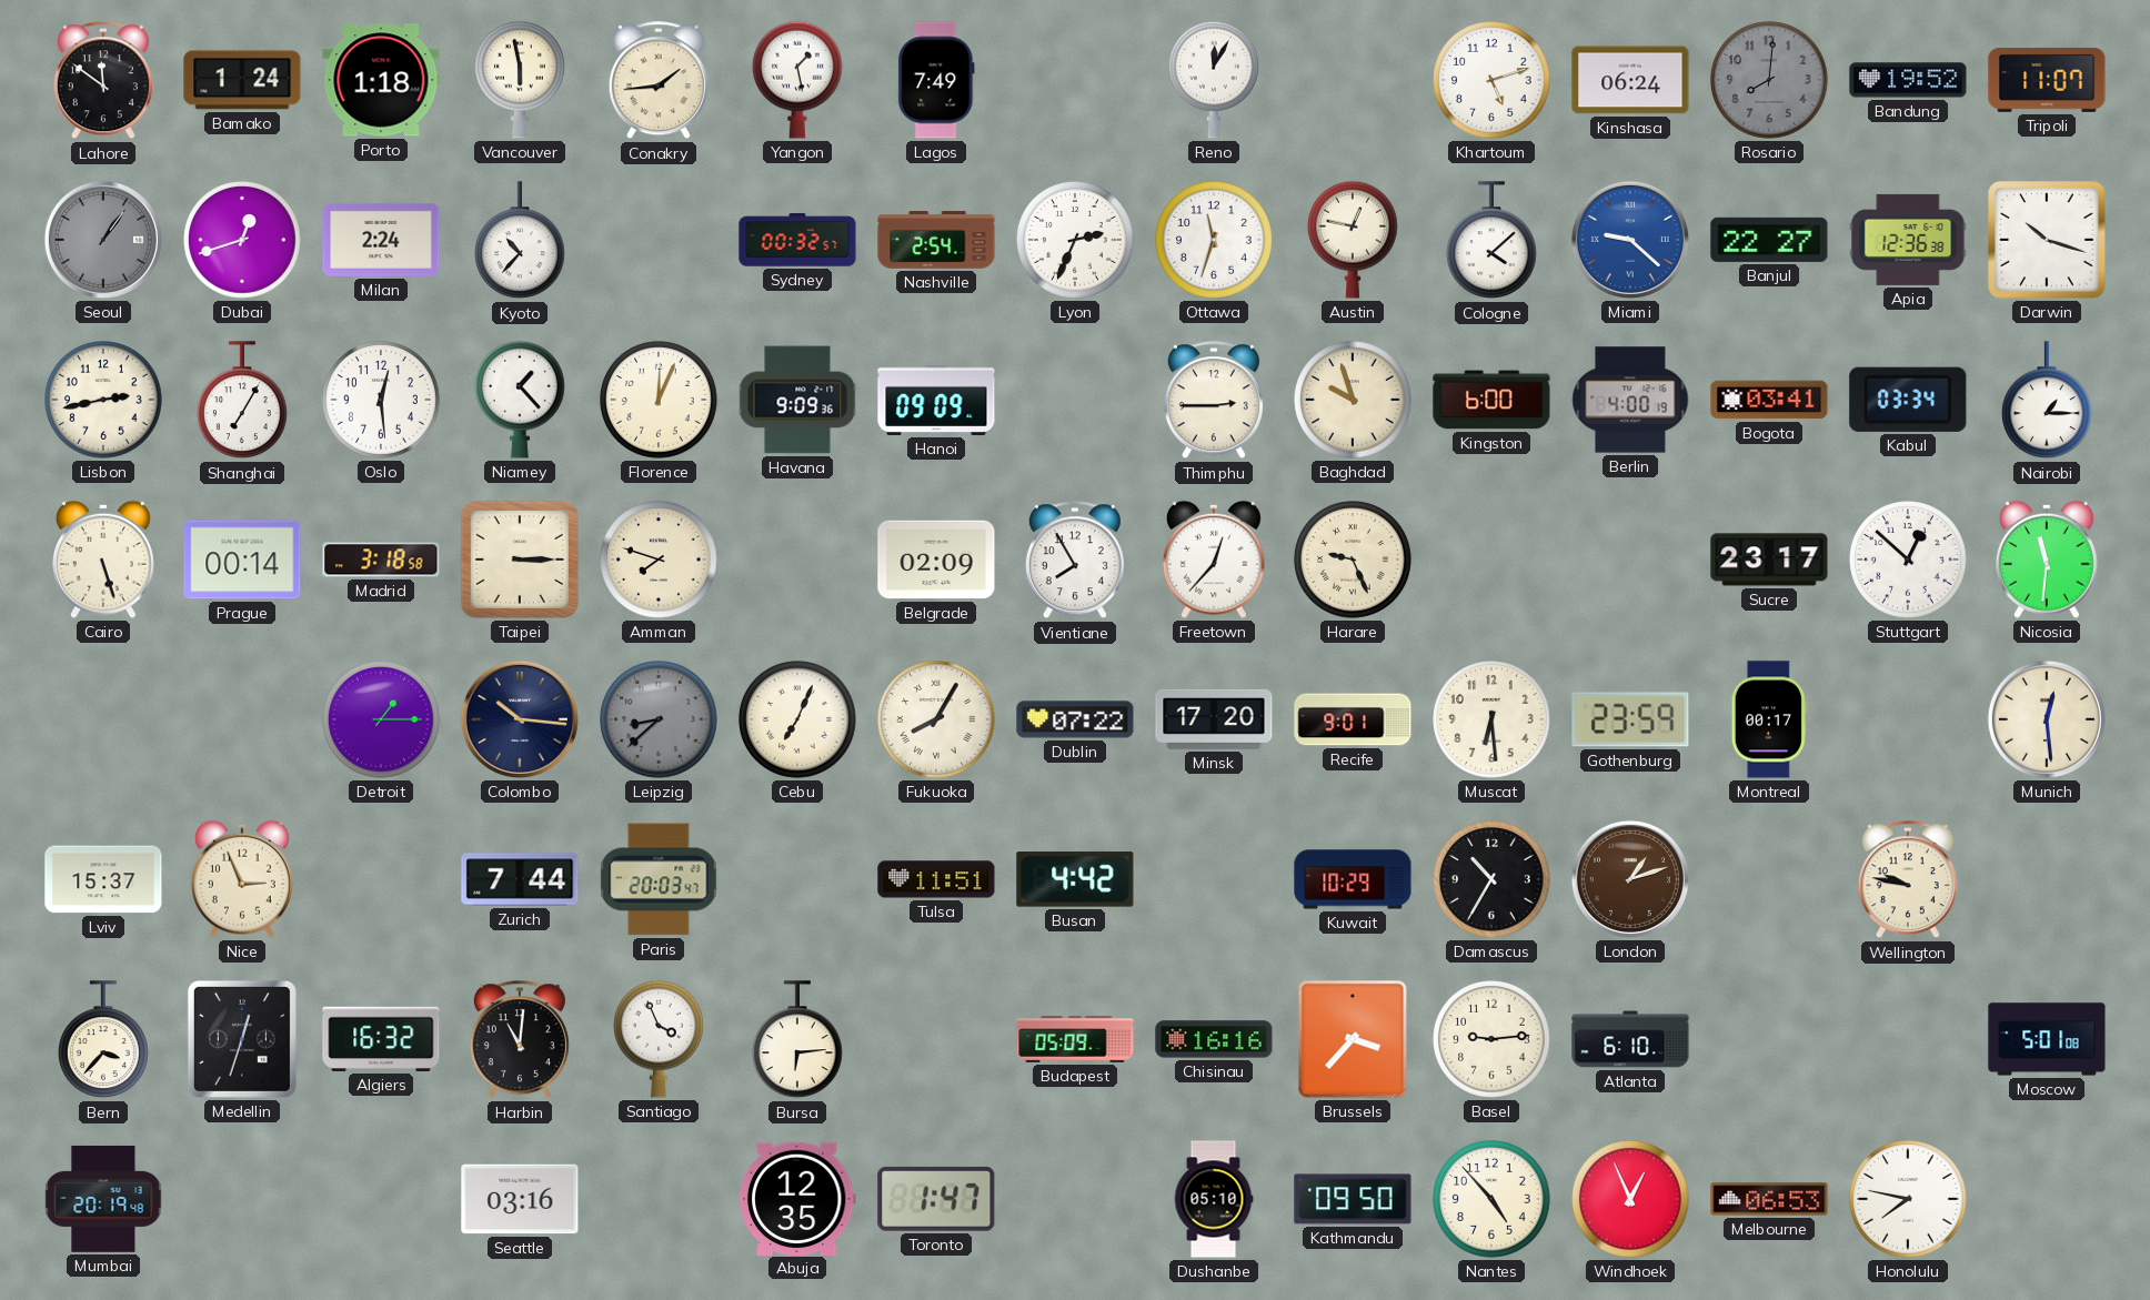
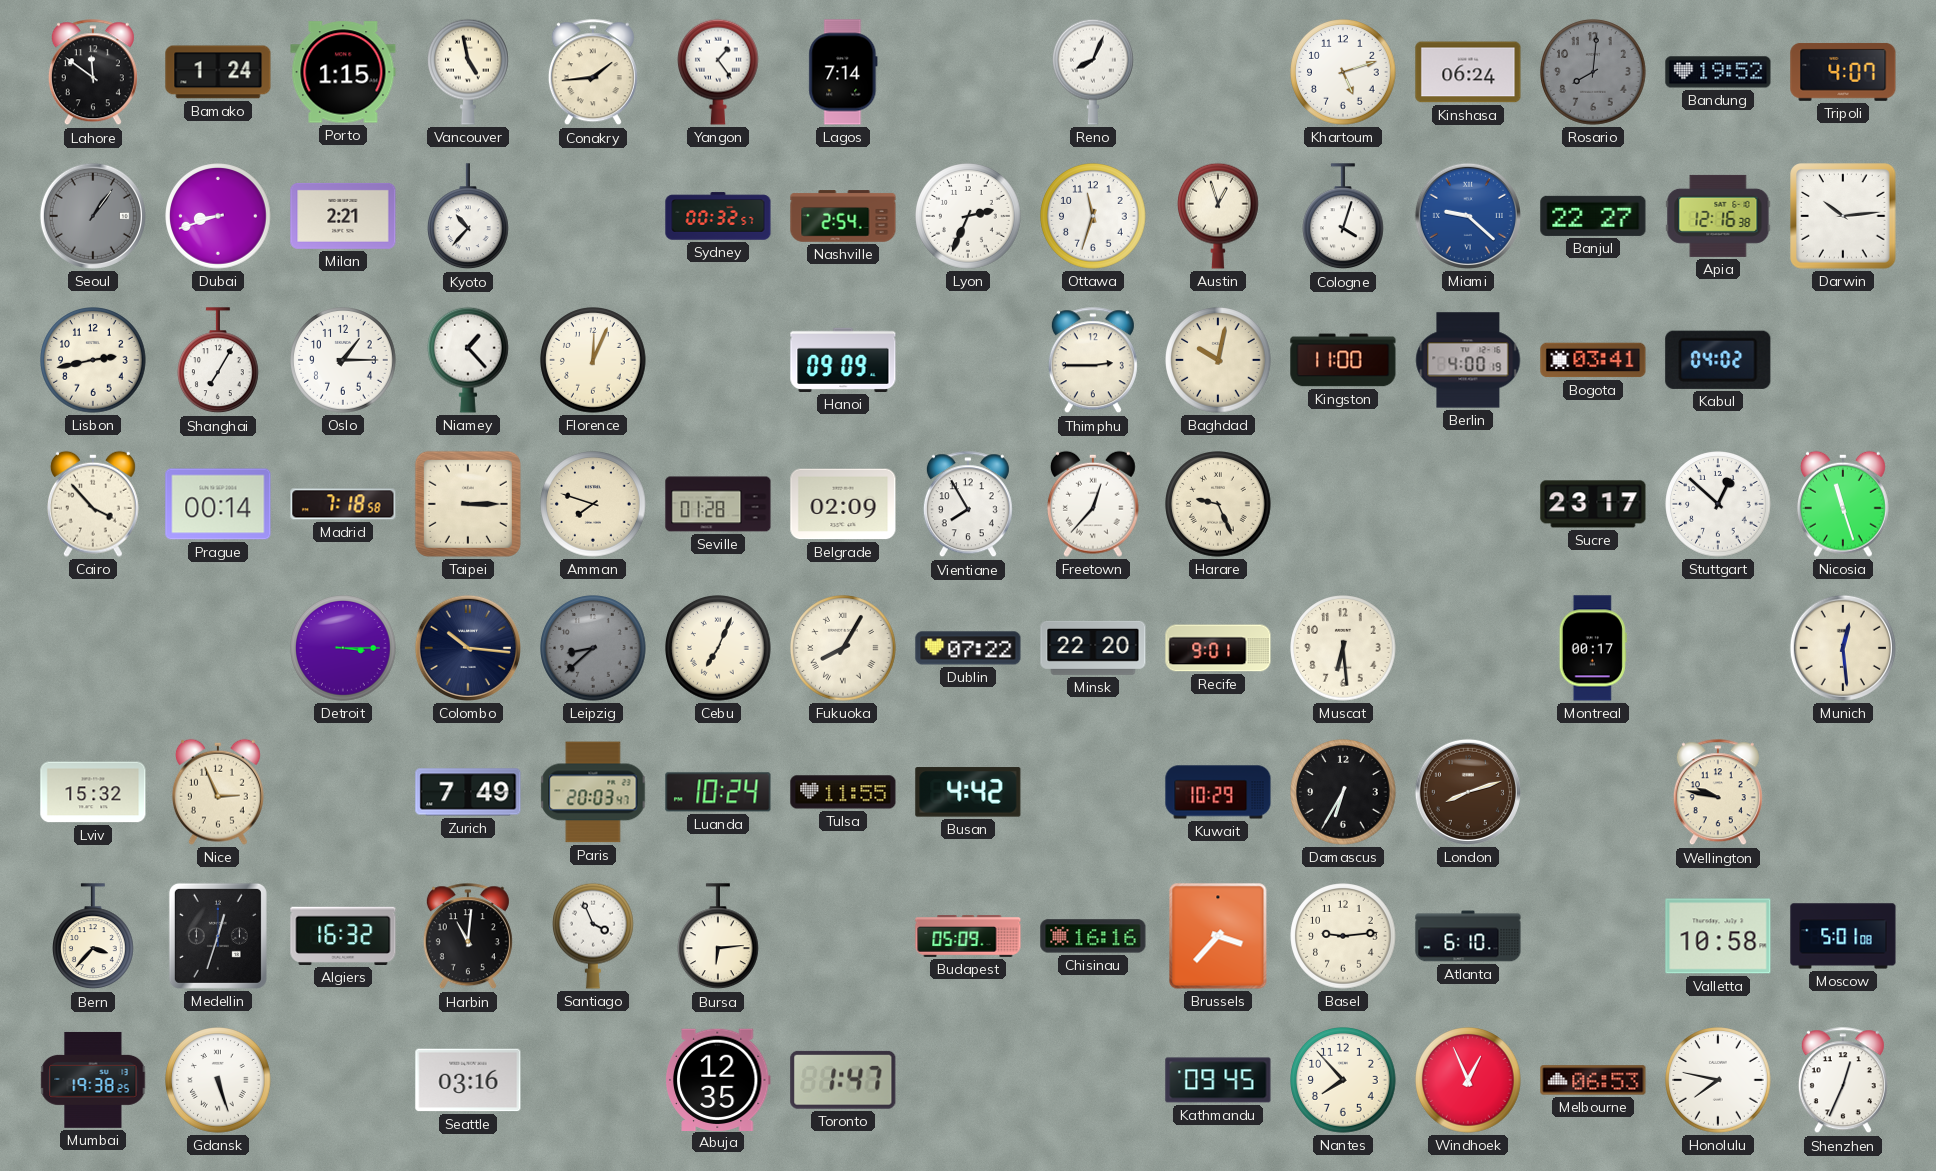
Porto: 1:18 -> 1:15 (343, 72)
Vancouver: 5:58 -> 4:58 (469, 72)
Yangon: 1:28 -> 1:24 (719, 72)
Lagos: 7:49 -> 7:14 (843, 72)
Reno: 12:05 -> 8:04 (1094, 72)
Tripoli: 11:07 -> 4:07 (1843, 72)
Dubai: 12:42 -> 8:42 (218, 216)
Milan: 2:24 -> 2:21 (343, 216)
Austin: 12:47 -> 12:57 (1219, 216)
Cologne: 4:08 -> 4:03 (1344, 217)
Apia: 12:36 -> 12:16 (1718, 216)
Darwin: 10:18 -> 10:14 (1843, 216)
Oslo: 12:29 -> 1:15 (343, 360)
Havana: 9:09 -> none (797, 400)
Baghdad: 9:57 -> 10:02 (1218, 360)
Kingston: 6:00 -> 11:00 (1343, 360)
Kabul: 03:34 -> 04:02 (1718, 360)
Nairobi: 1:15 -> none (2048, 401)
Cairo: 5:27 -> 3:53 (93, 504)
Madrid: 3:18 -> 7:18 (343, 504)
Seville: none -> 01:28 (718, 504)
Nicosia: 11:31 -> 11:27 (1843, 504)
Detroit: 1:15 -> 3:15 (343, 648)
Minsk: 17:20 -> 22:20 (1093, 648)
Gothenburg: 23:59 -> none (1630, 719)
Lviv: 15:37 -> 15:32 (93, 792)
Zurich: 7:44 -> 7:49 (468, 792)
Luanda: none -> 10:24 (718, 792)
Tulsa: 11:51 -> 11:55 (843, 792)
Damascus: 10:35 -> 6:35 (1343, 792)
London: 1:12 -> 8:12 (1468, 792)
Valletta: none -> 10:58 (1718, 936)
Mumbai: 20:19 -> 19:38 (93, 1080)
Gdansk: none -> 5:27 (218, 1080)
Dushanbe: 05:10 -> none (1214, 1199)
Kathmandu: 09:50 -> 09:45 (1218, 1080)
Nantes: 4:53 -> 7:53 (1343, 1080)
Shenzhen: none -> 12:34 (1843, 1081)
